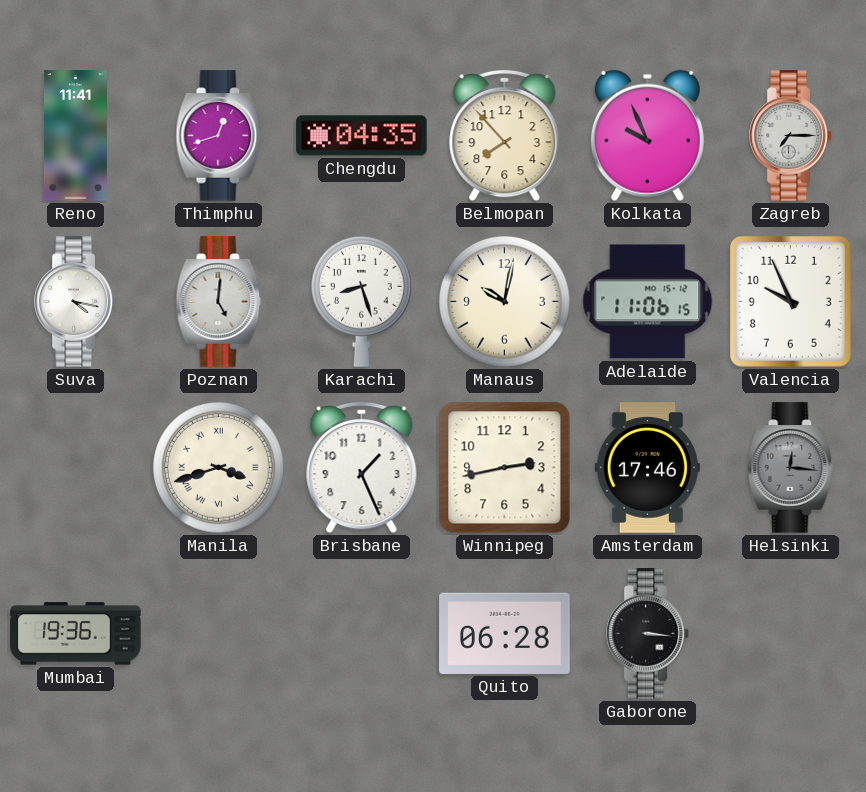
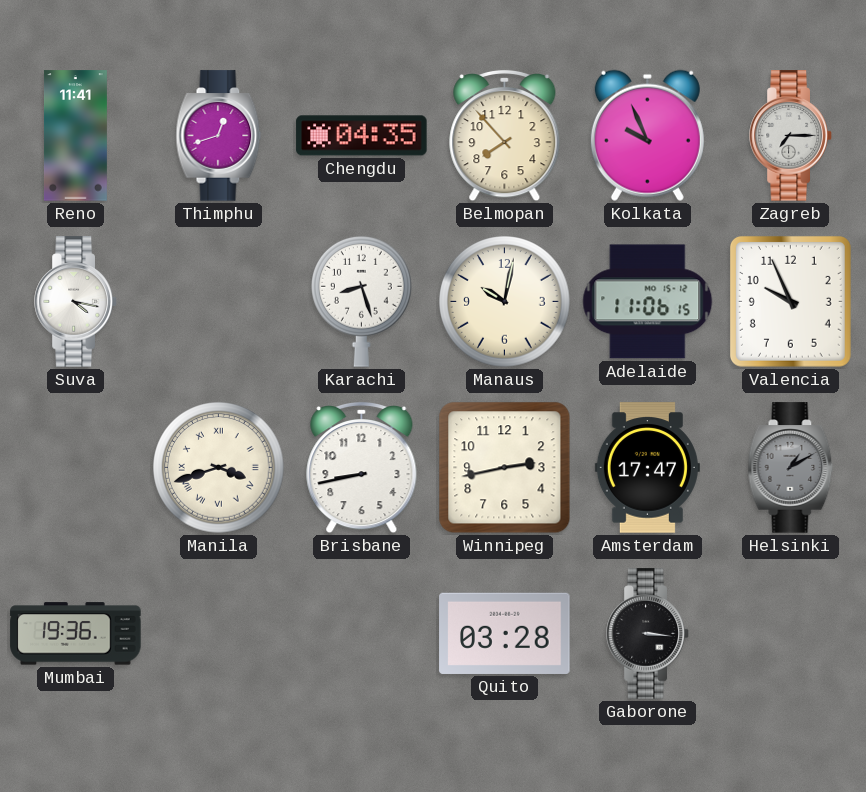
Poznan: 5:01 -> none (219, 302)
Brisbane: 1:26 -> 8:43 (362, 468)
Amsterdam: 17:46 -> 17:47 (647, 468)
Helsinki: 12:16 -> 1:10 (791, 468)
Quito: 06:28 -> 03:28 (505, 633)
